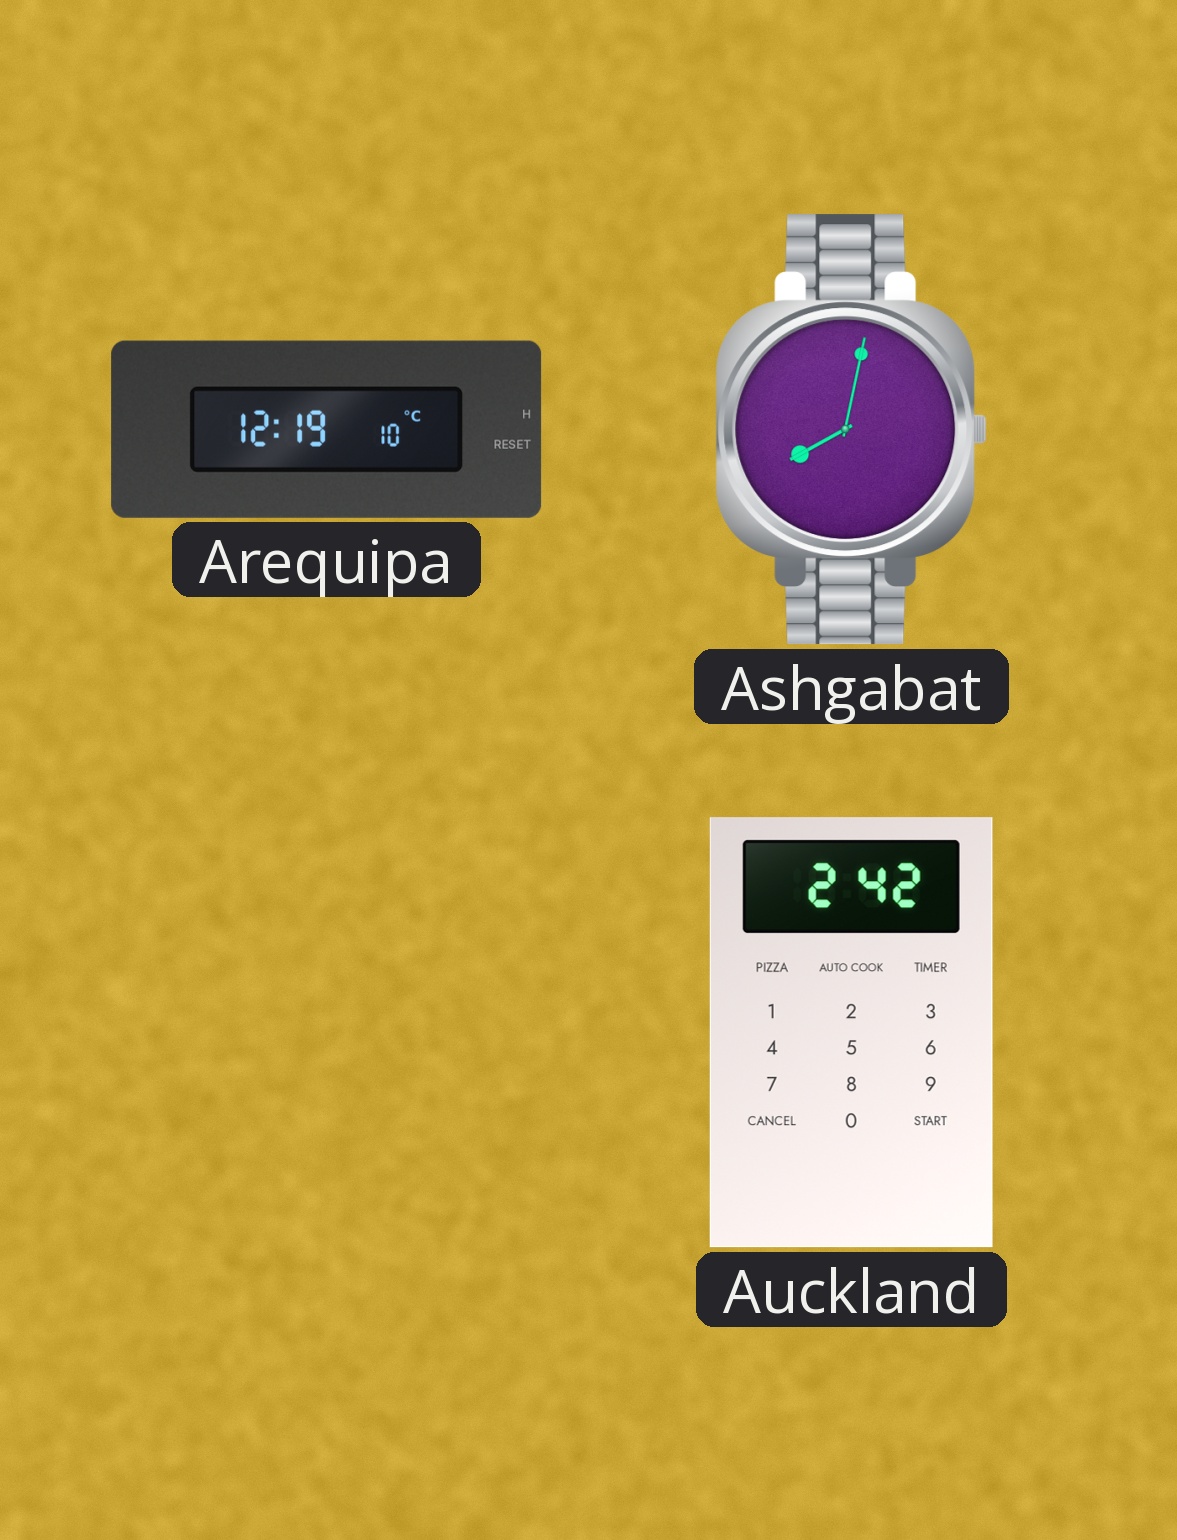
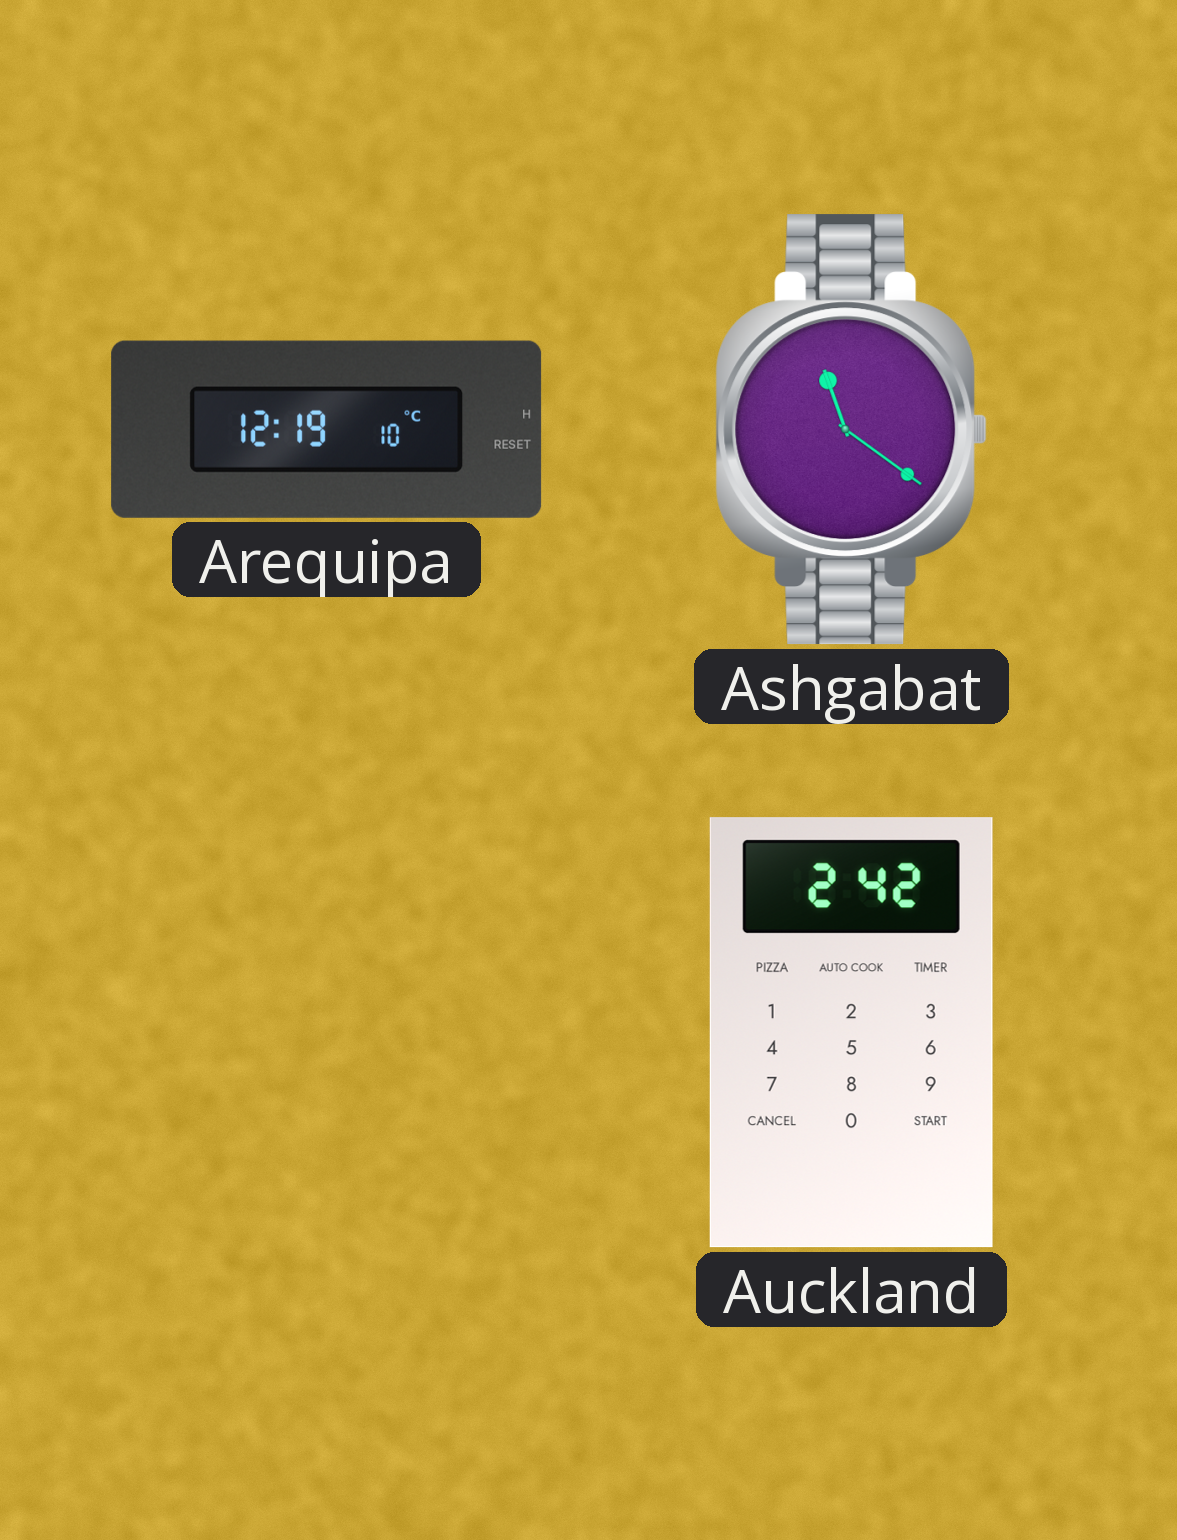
Ashgabat: 8:02 -> 11:21 (852, 430)
